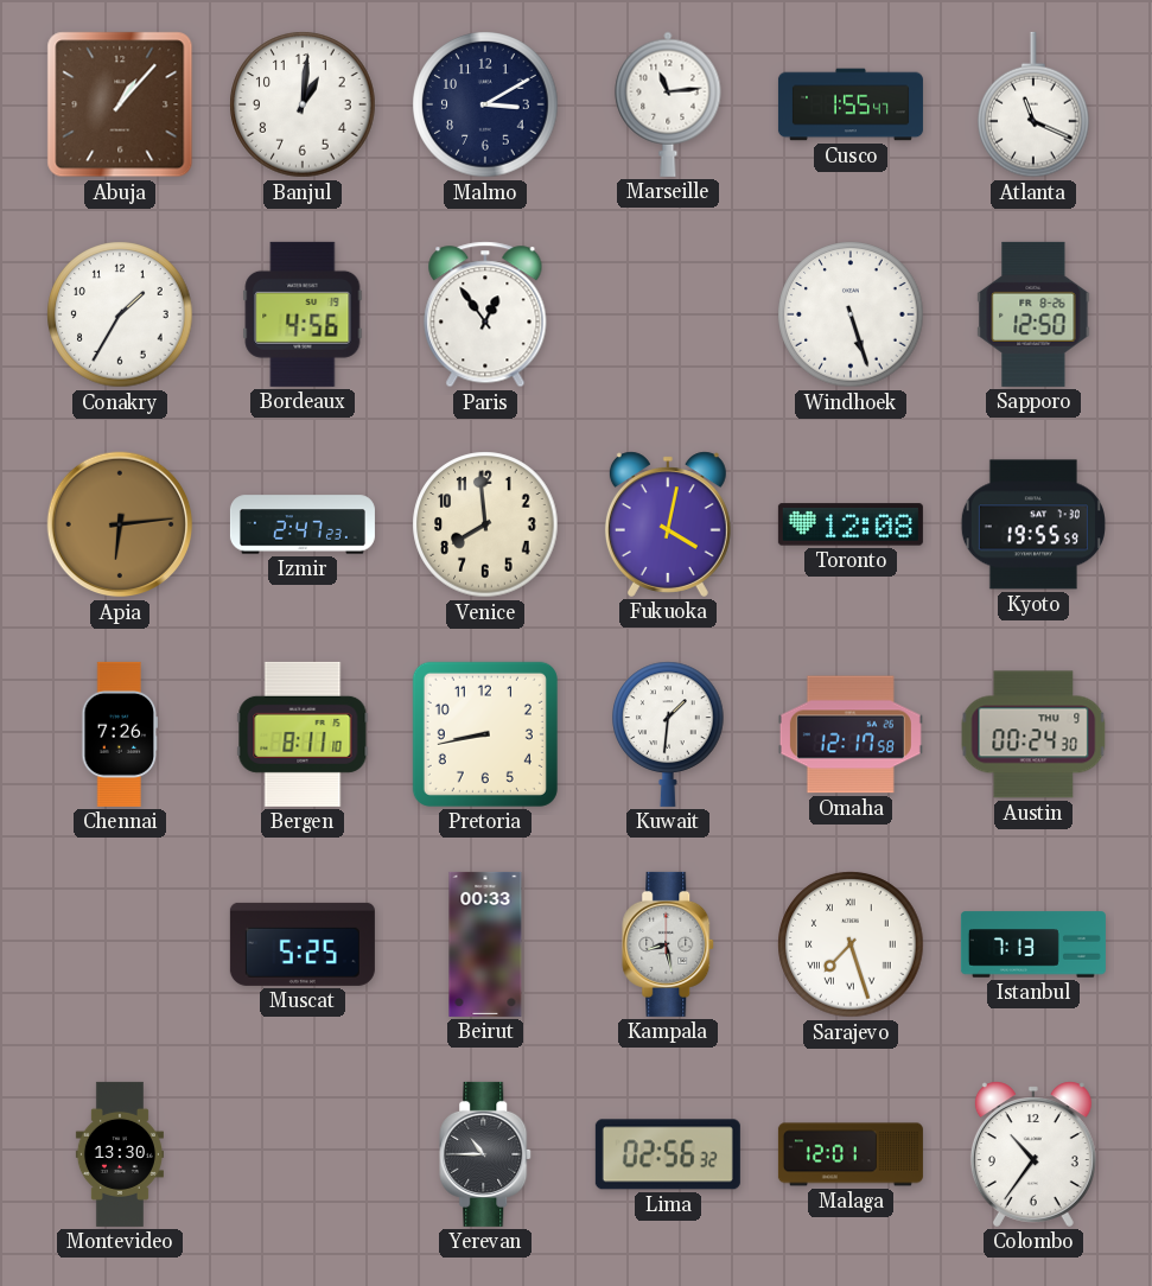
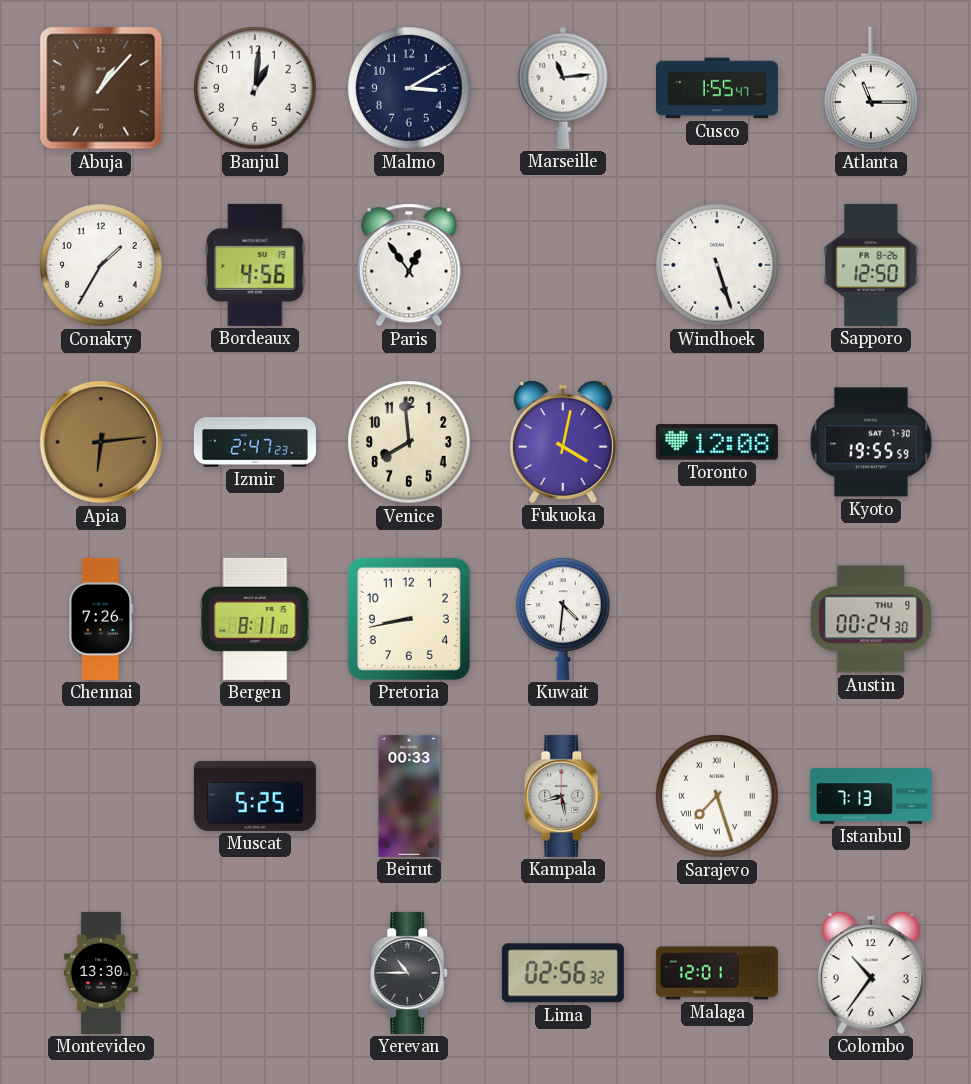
Atlanta: 11:19 -> 11:15 (871, 88)
Kuwait: 1:31 -> 4:31 (563, 619)
Omaha: 12:17 -> none (851, 734)
